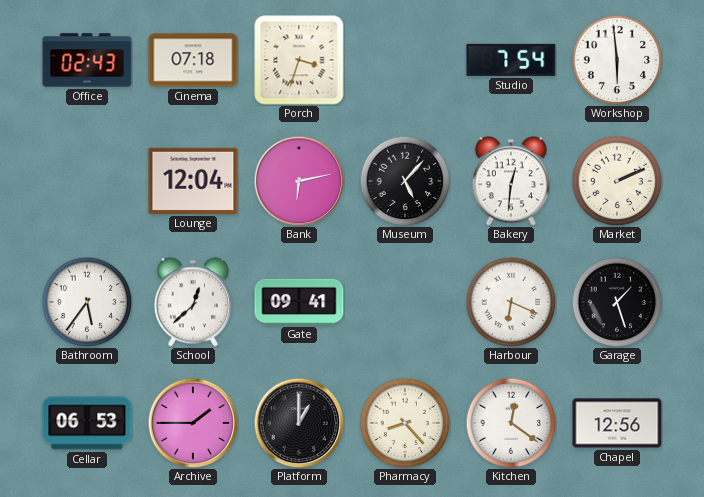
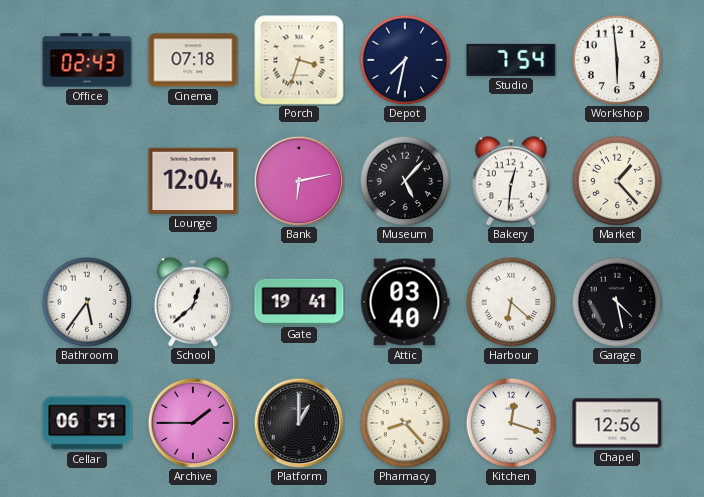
Depot: none -> 7:32 (405, 60)
Market: 2:11 -> 1:23 (617, 181)
Gate: 09:41 -> 19:41 (299, 302)
Attic: none -> 03:40 (405, 302)
Harbour: 6:19 -> 6:22 (511, 302)
Garage: 1:27 -> 4:28 (617, 302)
Cellar: 06:53 -> 06:51 (87, 423)
Kitchen: 12:21 -> 12:18 (511, 423)
